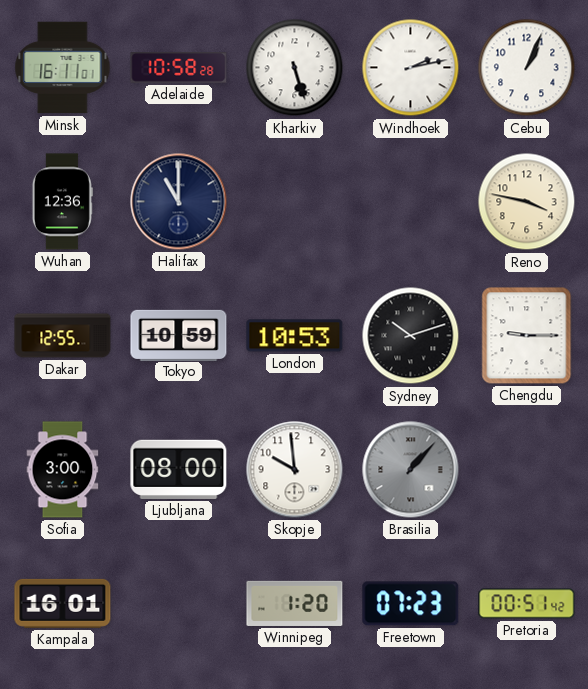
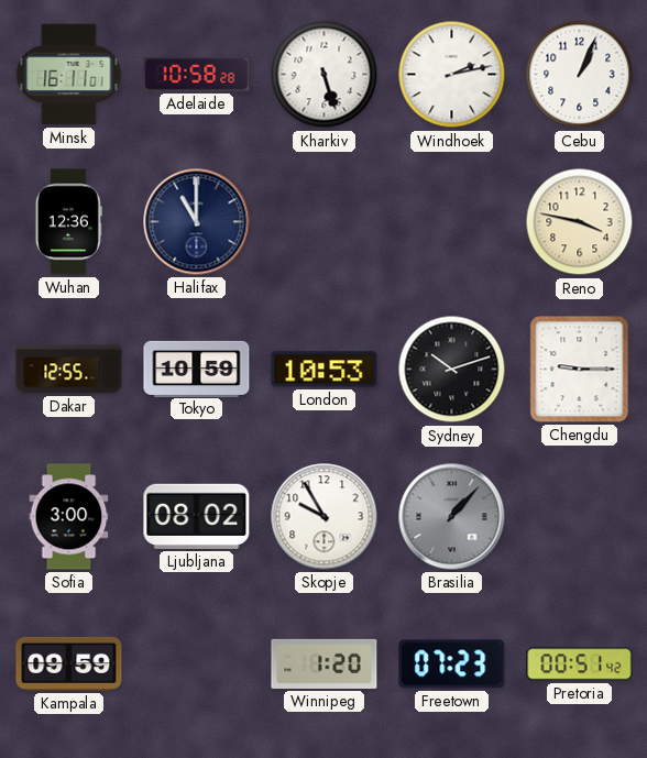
Ljubljana: 08:00 -> 08:02 (197, 516)
Skopje: 9:59 -> 9:55 (325, 517)
Kampala: 16:01 -> 09:59 (69, 663)
